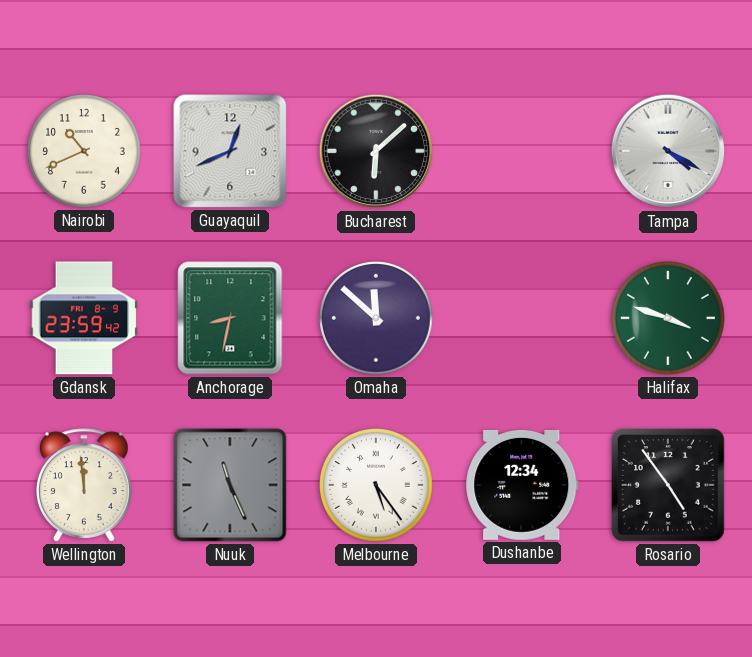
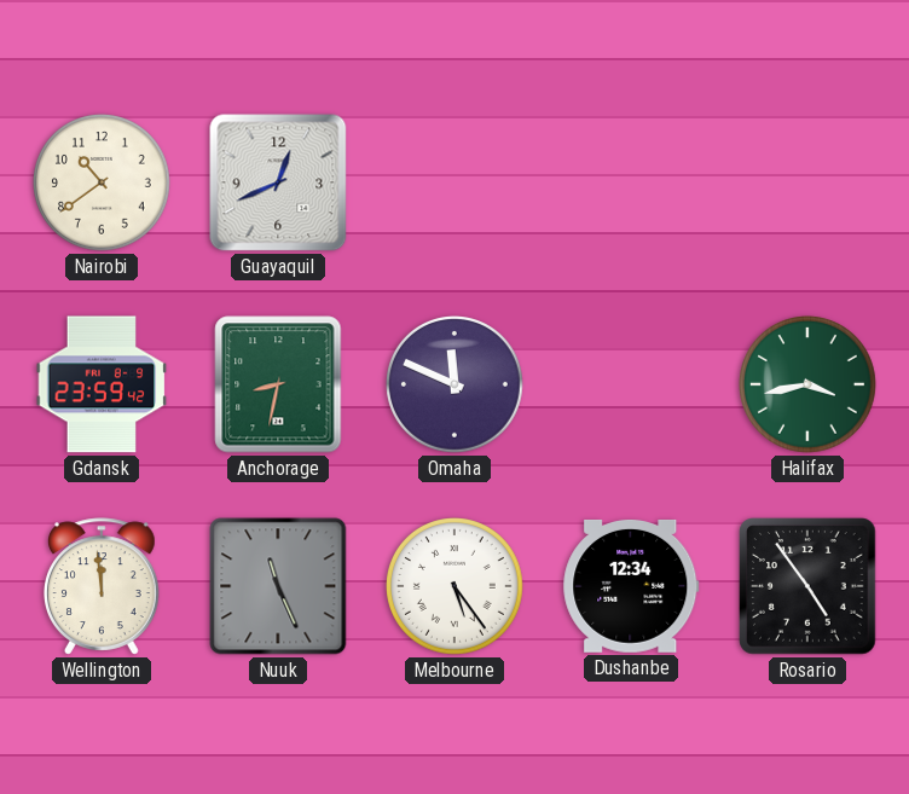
Nairobi: 10:41 -> 10:39 (103, 184)
Bucharest: 6:08 -> none (376, 151)
Tampa: 4:20 -> none (668, 151)
Omaha: 11:52 -> 11:49 (456, 386)
Halifax: 3:48 -> 3:43 (809, 386)
